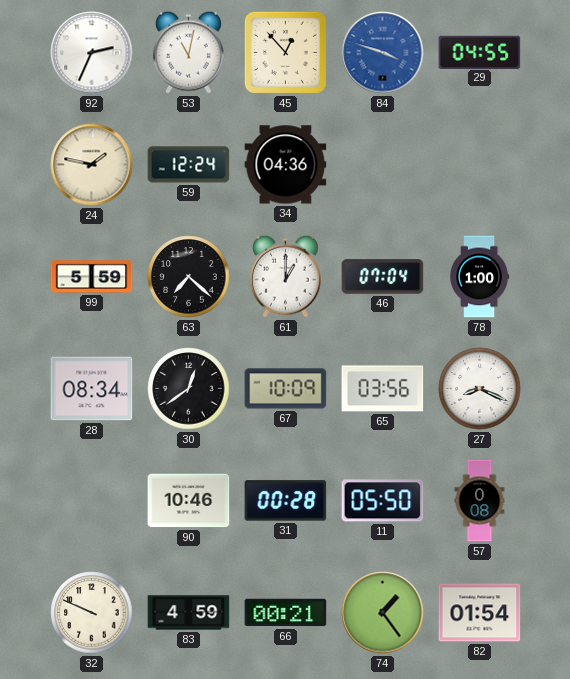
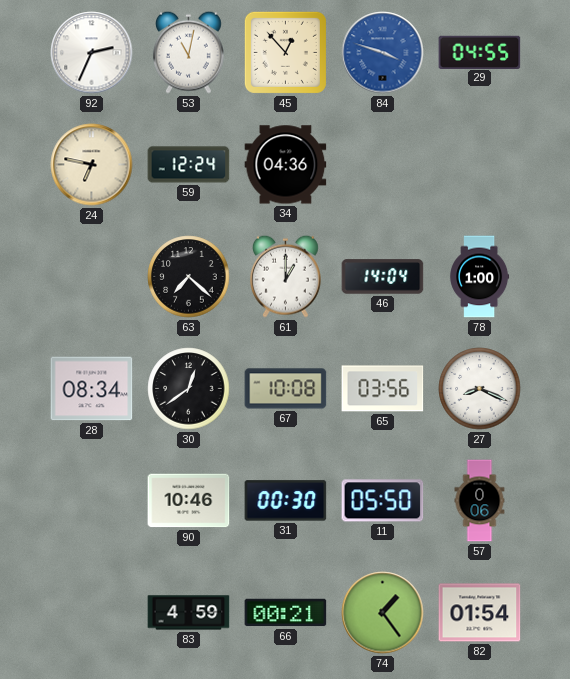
24: 1:47 -> 6:47 (92, 165)
99: 5:59 -> none (92, 277)
46: 07:04 -> 14:04 (383, 277)
67: 10:09 -> 10:08 (286, 389)
31: 00:28 -> 00:30 (286, 501)
57: 0:08 -> 0:06 (480, 501)
32: 9:49 -> none (92, 613)
